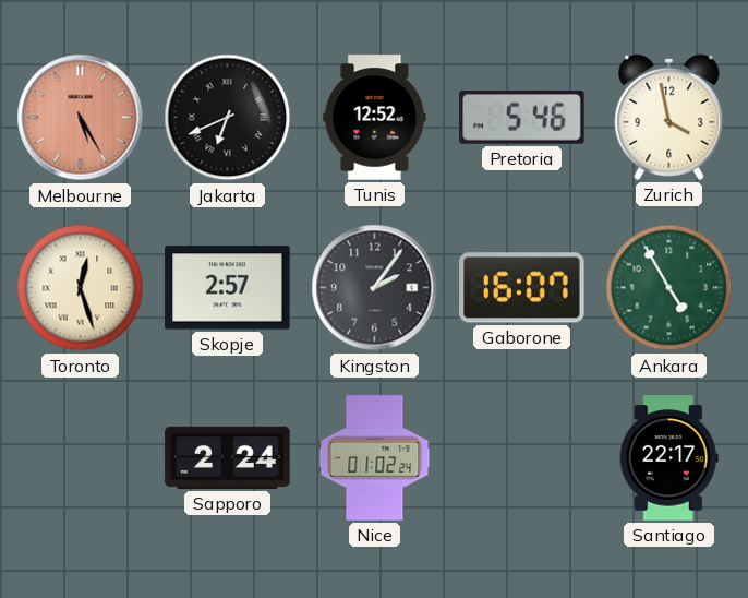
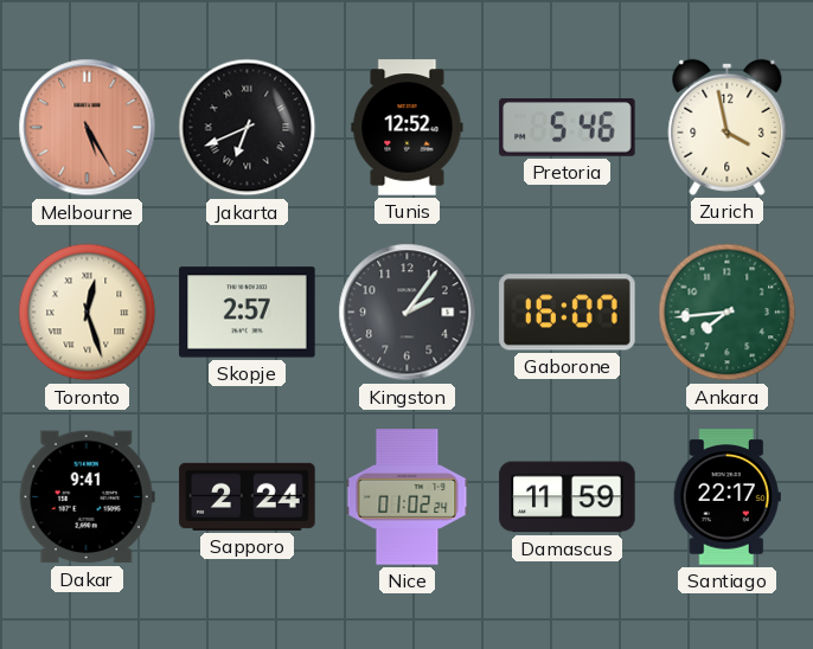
Ankara: 4:55 -> 7:44 (728, 313)
Dakar: none -> 9:41 (87, 497)
Damascus: none -> 11:59 (568, 497)
